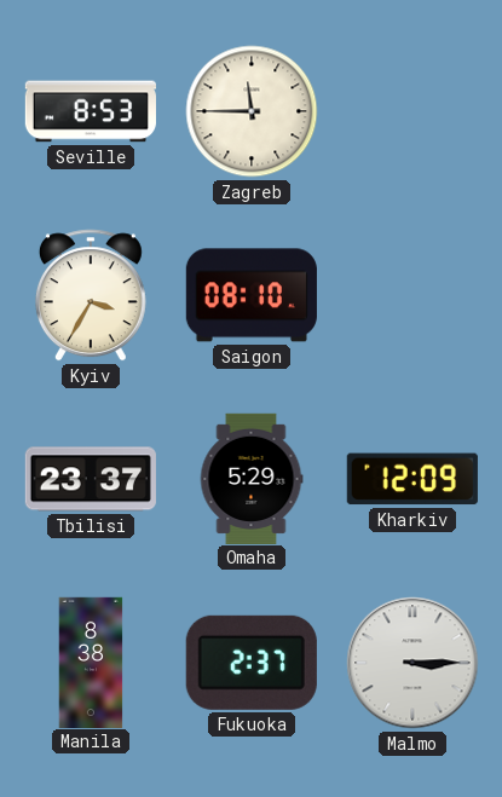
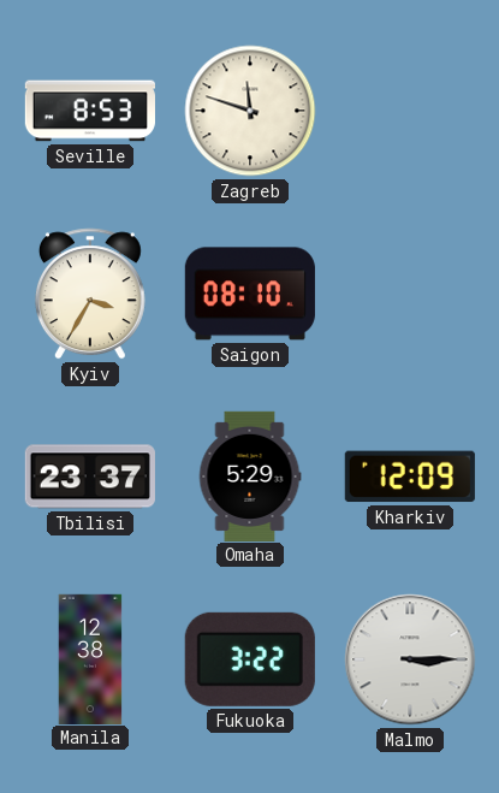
Zagreb: 11:45 -> 11:48 (250, 111)
Manila: 8:38 -> 12:38 (90, 658)
Fukuoka: 2:37 -> 3:22 (250, 659)
